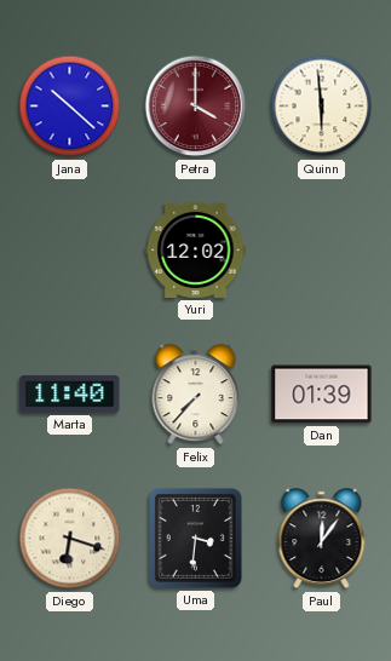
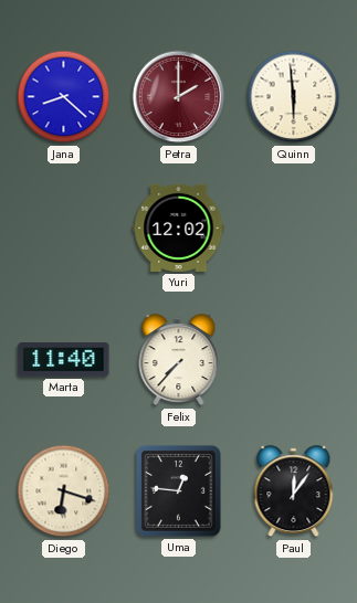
Jana: 10:22 -> 8:22 (64, 97)
Petra: 4:00 -> 2:00 (179, 97)
Dan: 01:39 -> none (322, 395)
Uma: 3:31 -> 12:46 (178, 490)
